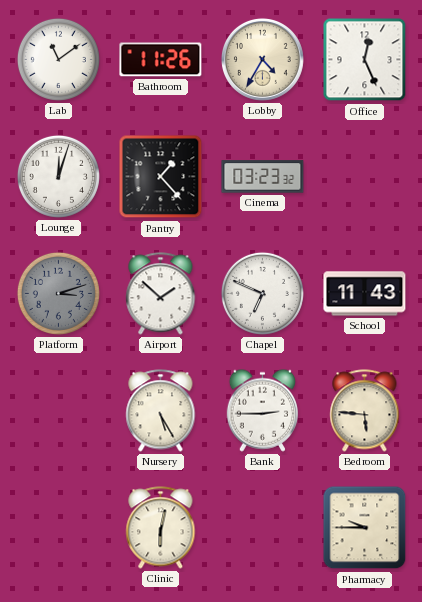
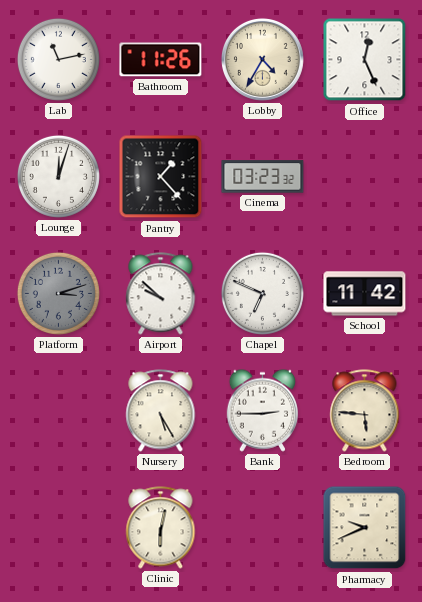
Lab: 11:09 -> 11:13 (58, 59)
Airport: 1:52 -> 9:52 (161, 294)
School: 11:43 -> 11:42 (365, 294)
Pharmacy: 9:45 -> 9:41 (365, 528)
